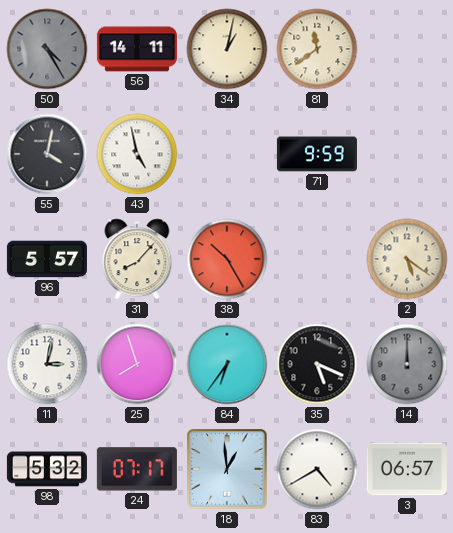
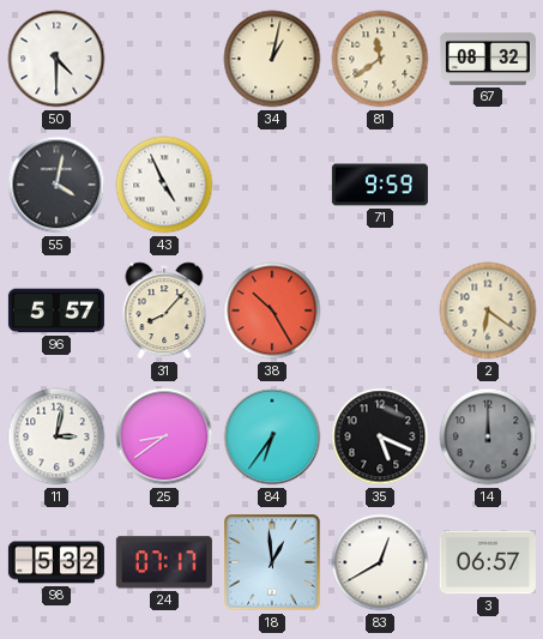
50: 4:25 -> 4:30 (56, 59)
50 dial: grey -> white (56, 59)
56: 14:11 -> none (137, 49)
67: none -> 08:32 (488, 59)
43: 4:58 -> 4:56 (164, 185)
2: 5:21 -> 6:21 (488, 311)
25: 7:57 -> 8:39 (164, 436)
83: 4:40 -> 12:40 (380, 562)
